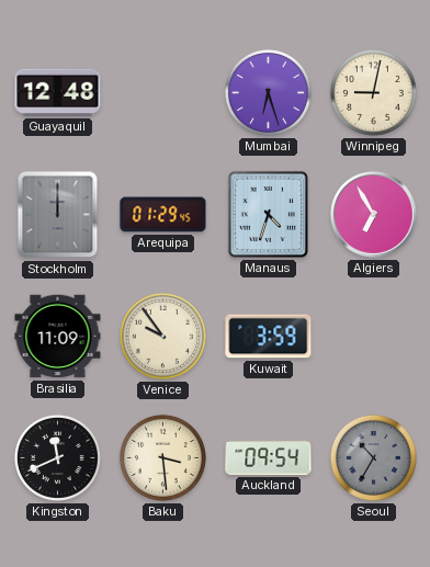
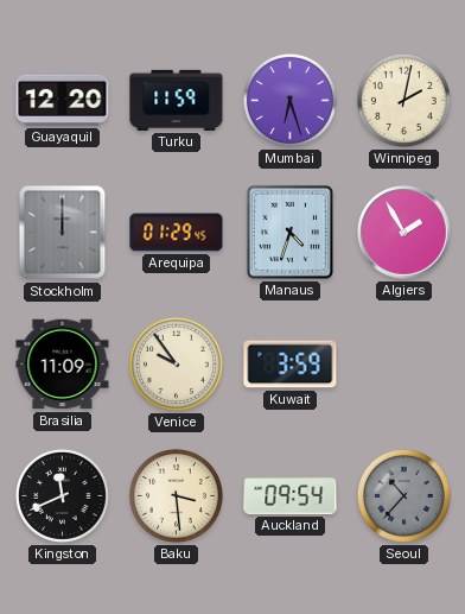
Guayaquil: 12:48 -> 12:20 (63, 100)
Turku: none -> 11:59 (177, 100)
Winnipeg: 9:02 -> 2:02 (403, 100)
Algiers: 6:55 -> 1:55 (405, 233)
Seoul: 10:35 -> 10:37 (403, 495)
